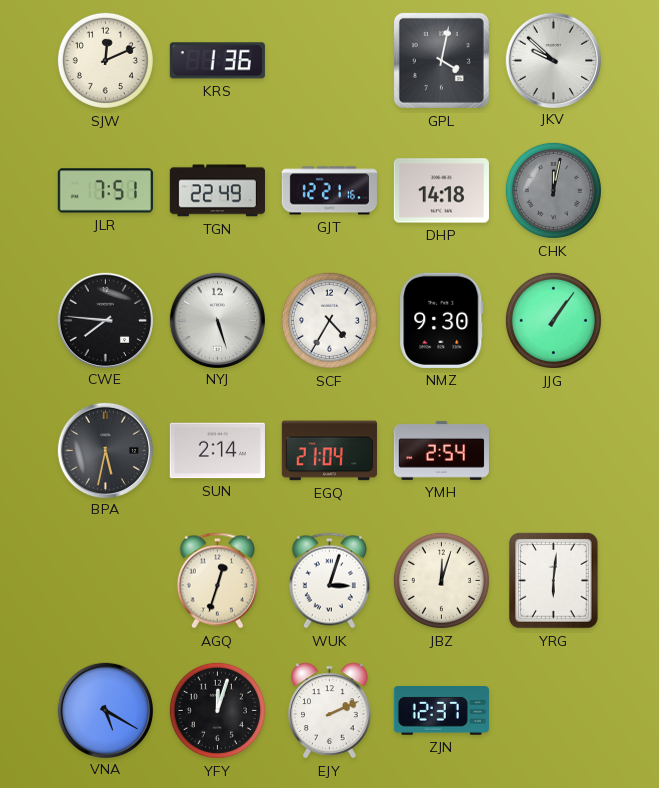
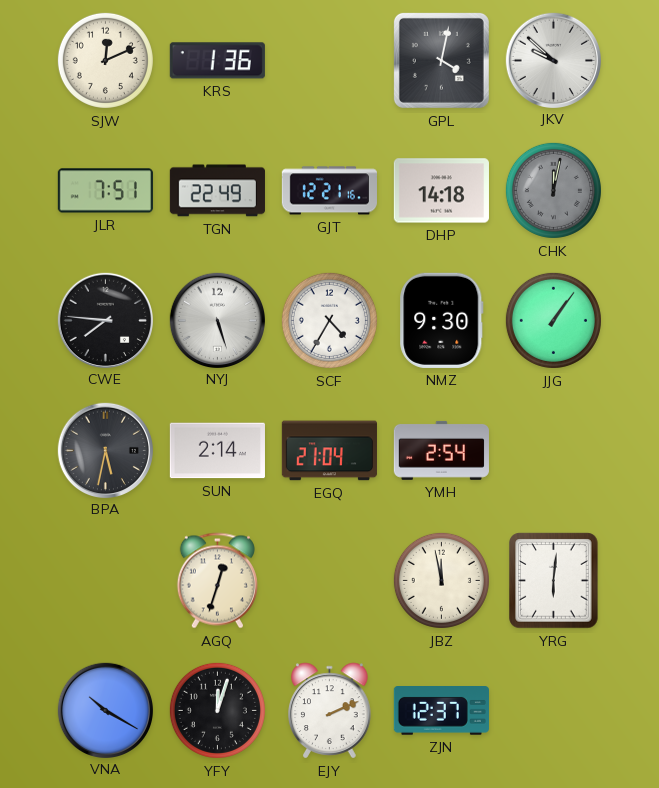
WUK: 3:03 -> none (329, 581)
JBZ: 12:03 -> 11:58 (441, 580)
VNA: 5:20 -> 10:20 (105, 710)
